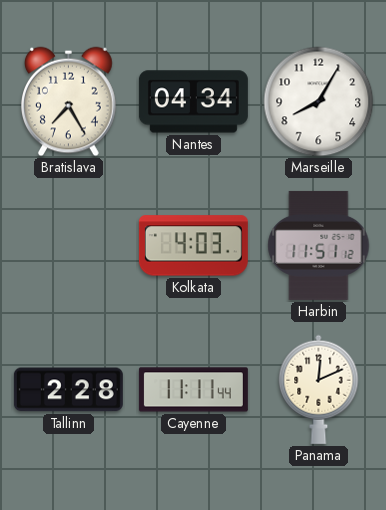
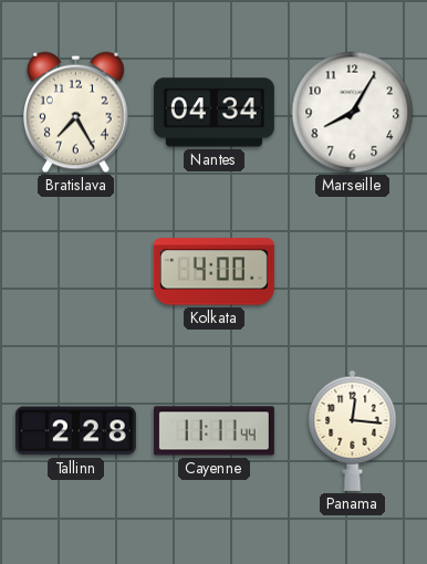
Kolkata: 4:03 -> 4:00 (213, 272)
Harbin: 11:51 -> none (319, 245)
Panama: 12:11 -> 12:16 (353, 430)
